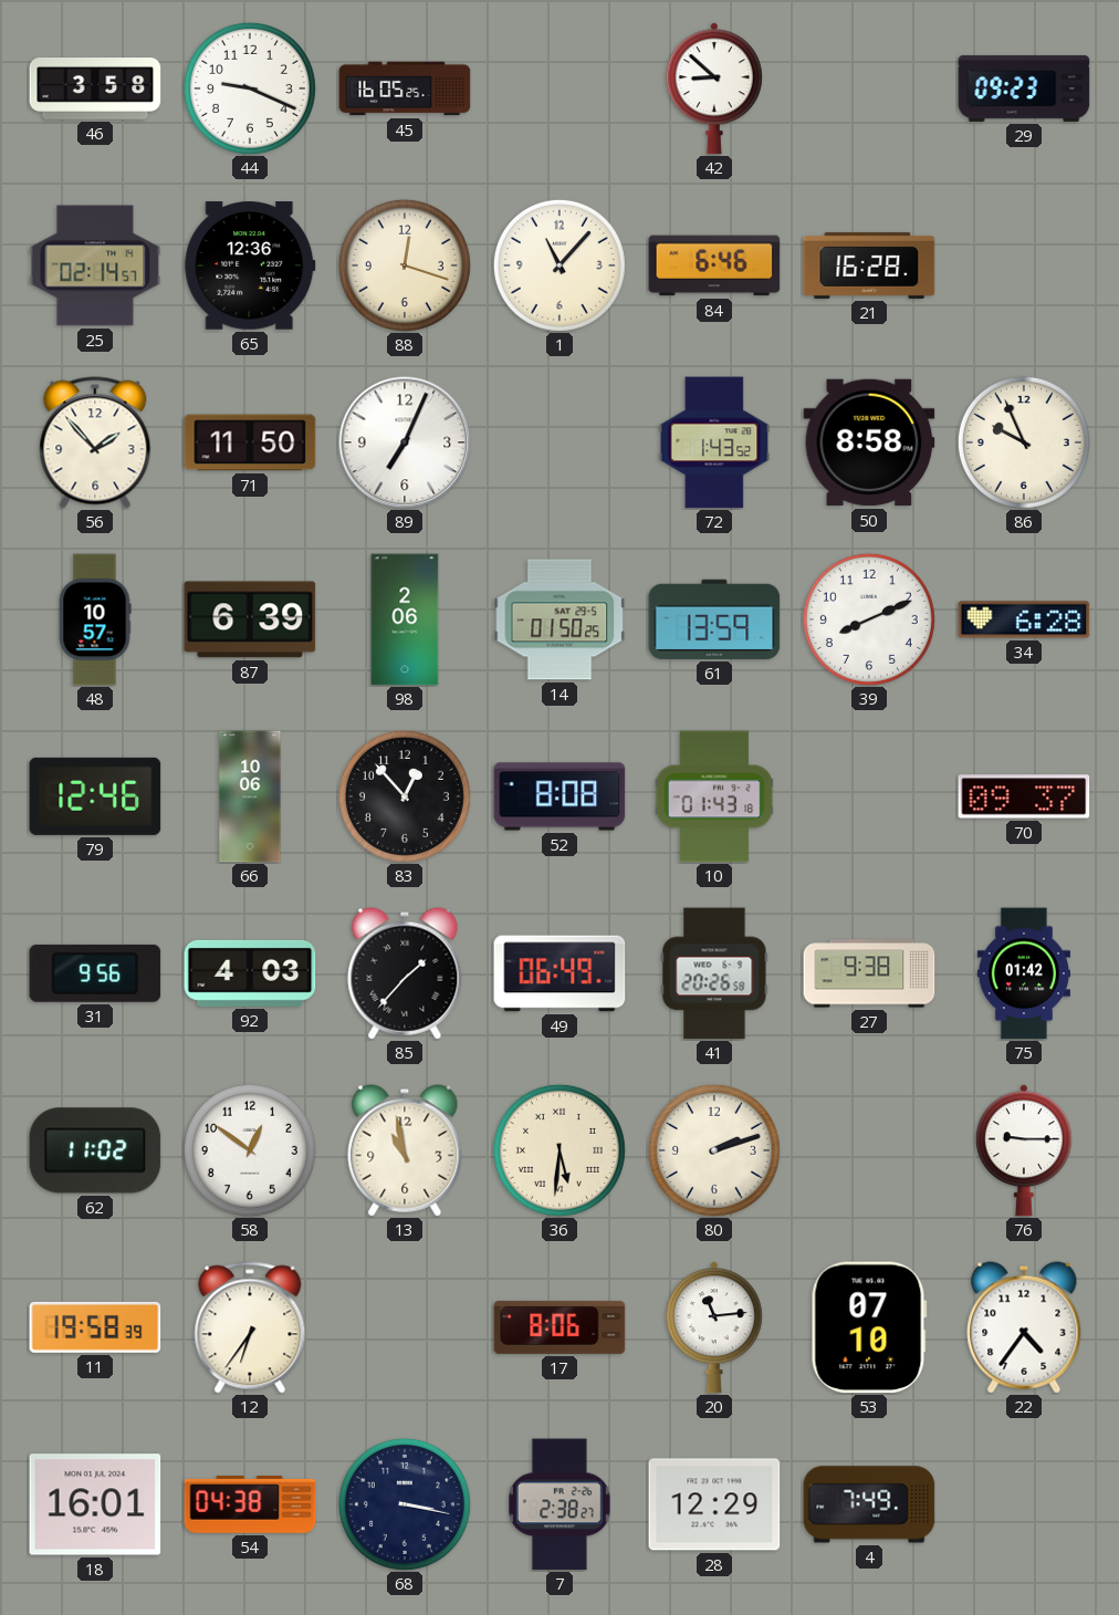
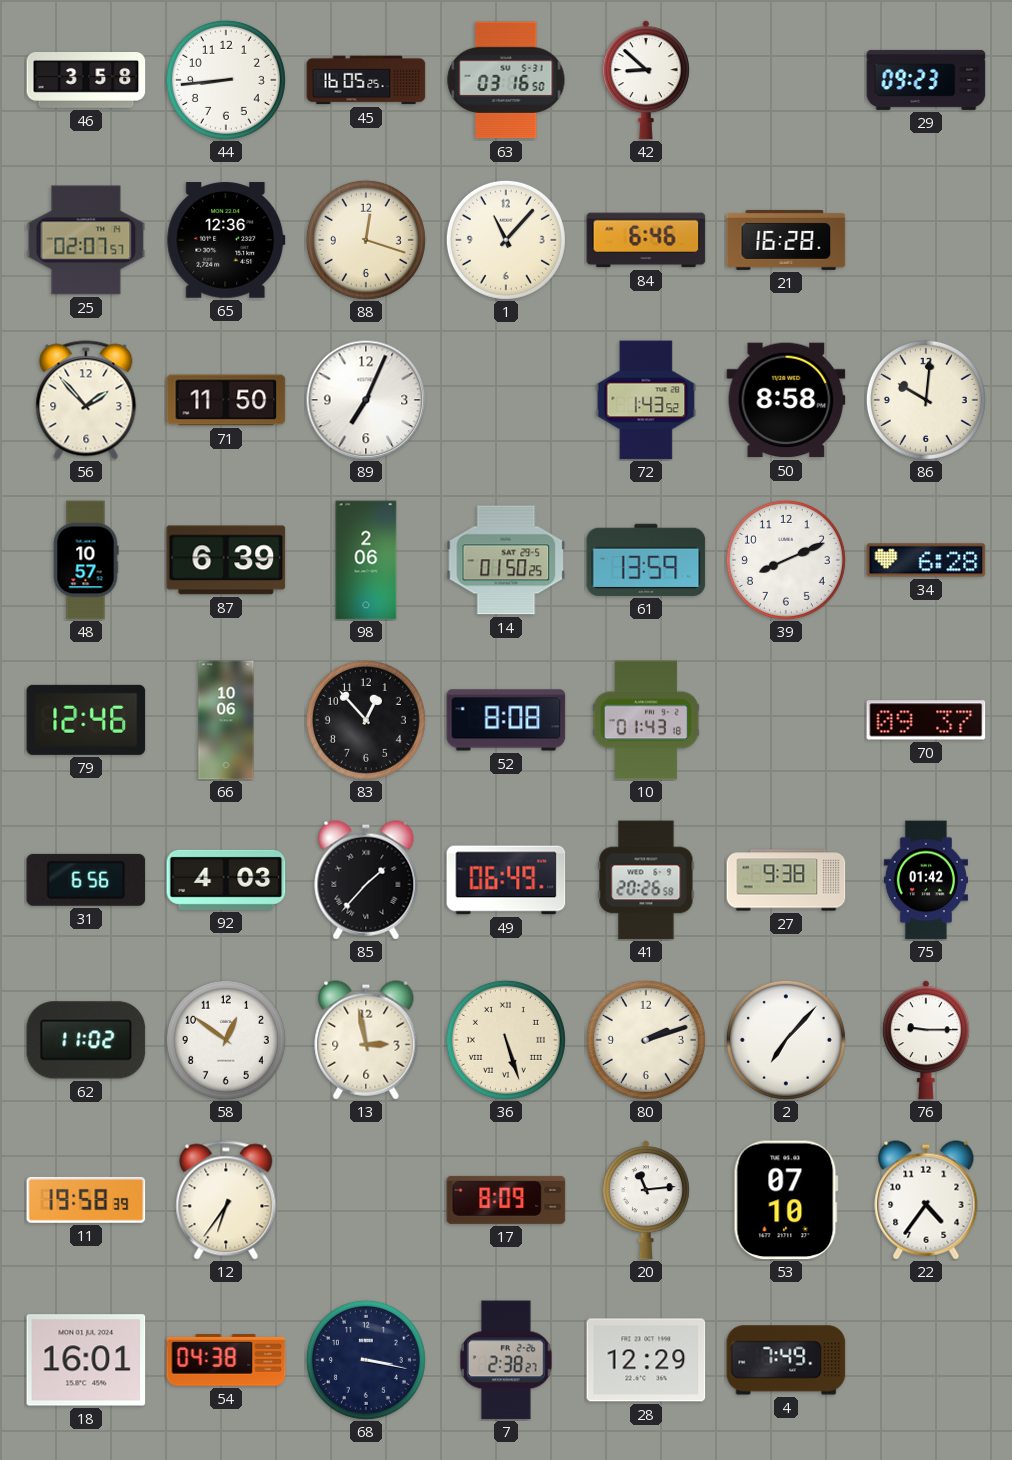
44: 9:19 -> 8:44 (226, 80)
63: none -> 03:16 (506, 80)
25: 02:14 -> 02:07 (86, 240)
86: 9:56 -> 10:01 (926, 400)
31: 9:56 -> 6:56 (86, 880)
13: 10:58 -> 2:58 (366, 1040)
36: 5:31 -> 5:27 (506, 1040)
2: none -> 7:07 (786, 1040)
17: 8:06 -> 8:09 (506, 1200)
